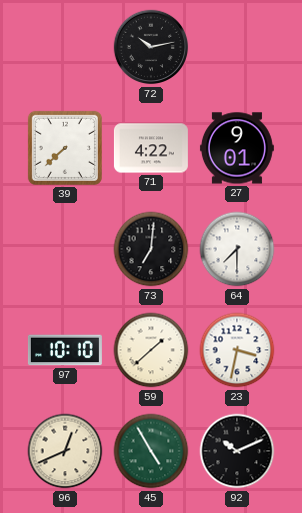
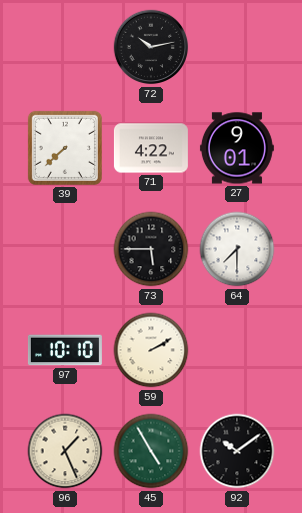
73: 7:01 -> 5:45 (151, 249)
59: 1:38 -> 2:10 (151, 350)
23: 3:32 -> none (237, 350)
96: 12:41 -> 1:26 (65, 451)
92: 10:11 -> 10:09 (237, 451)
